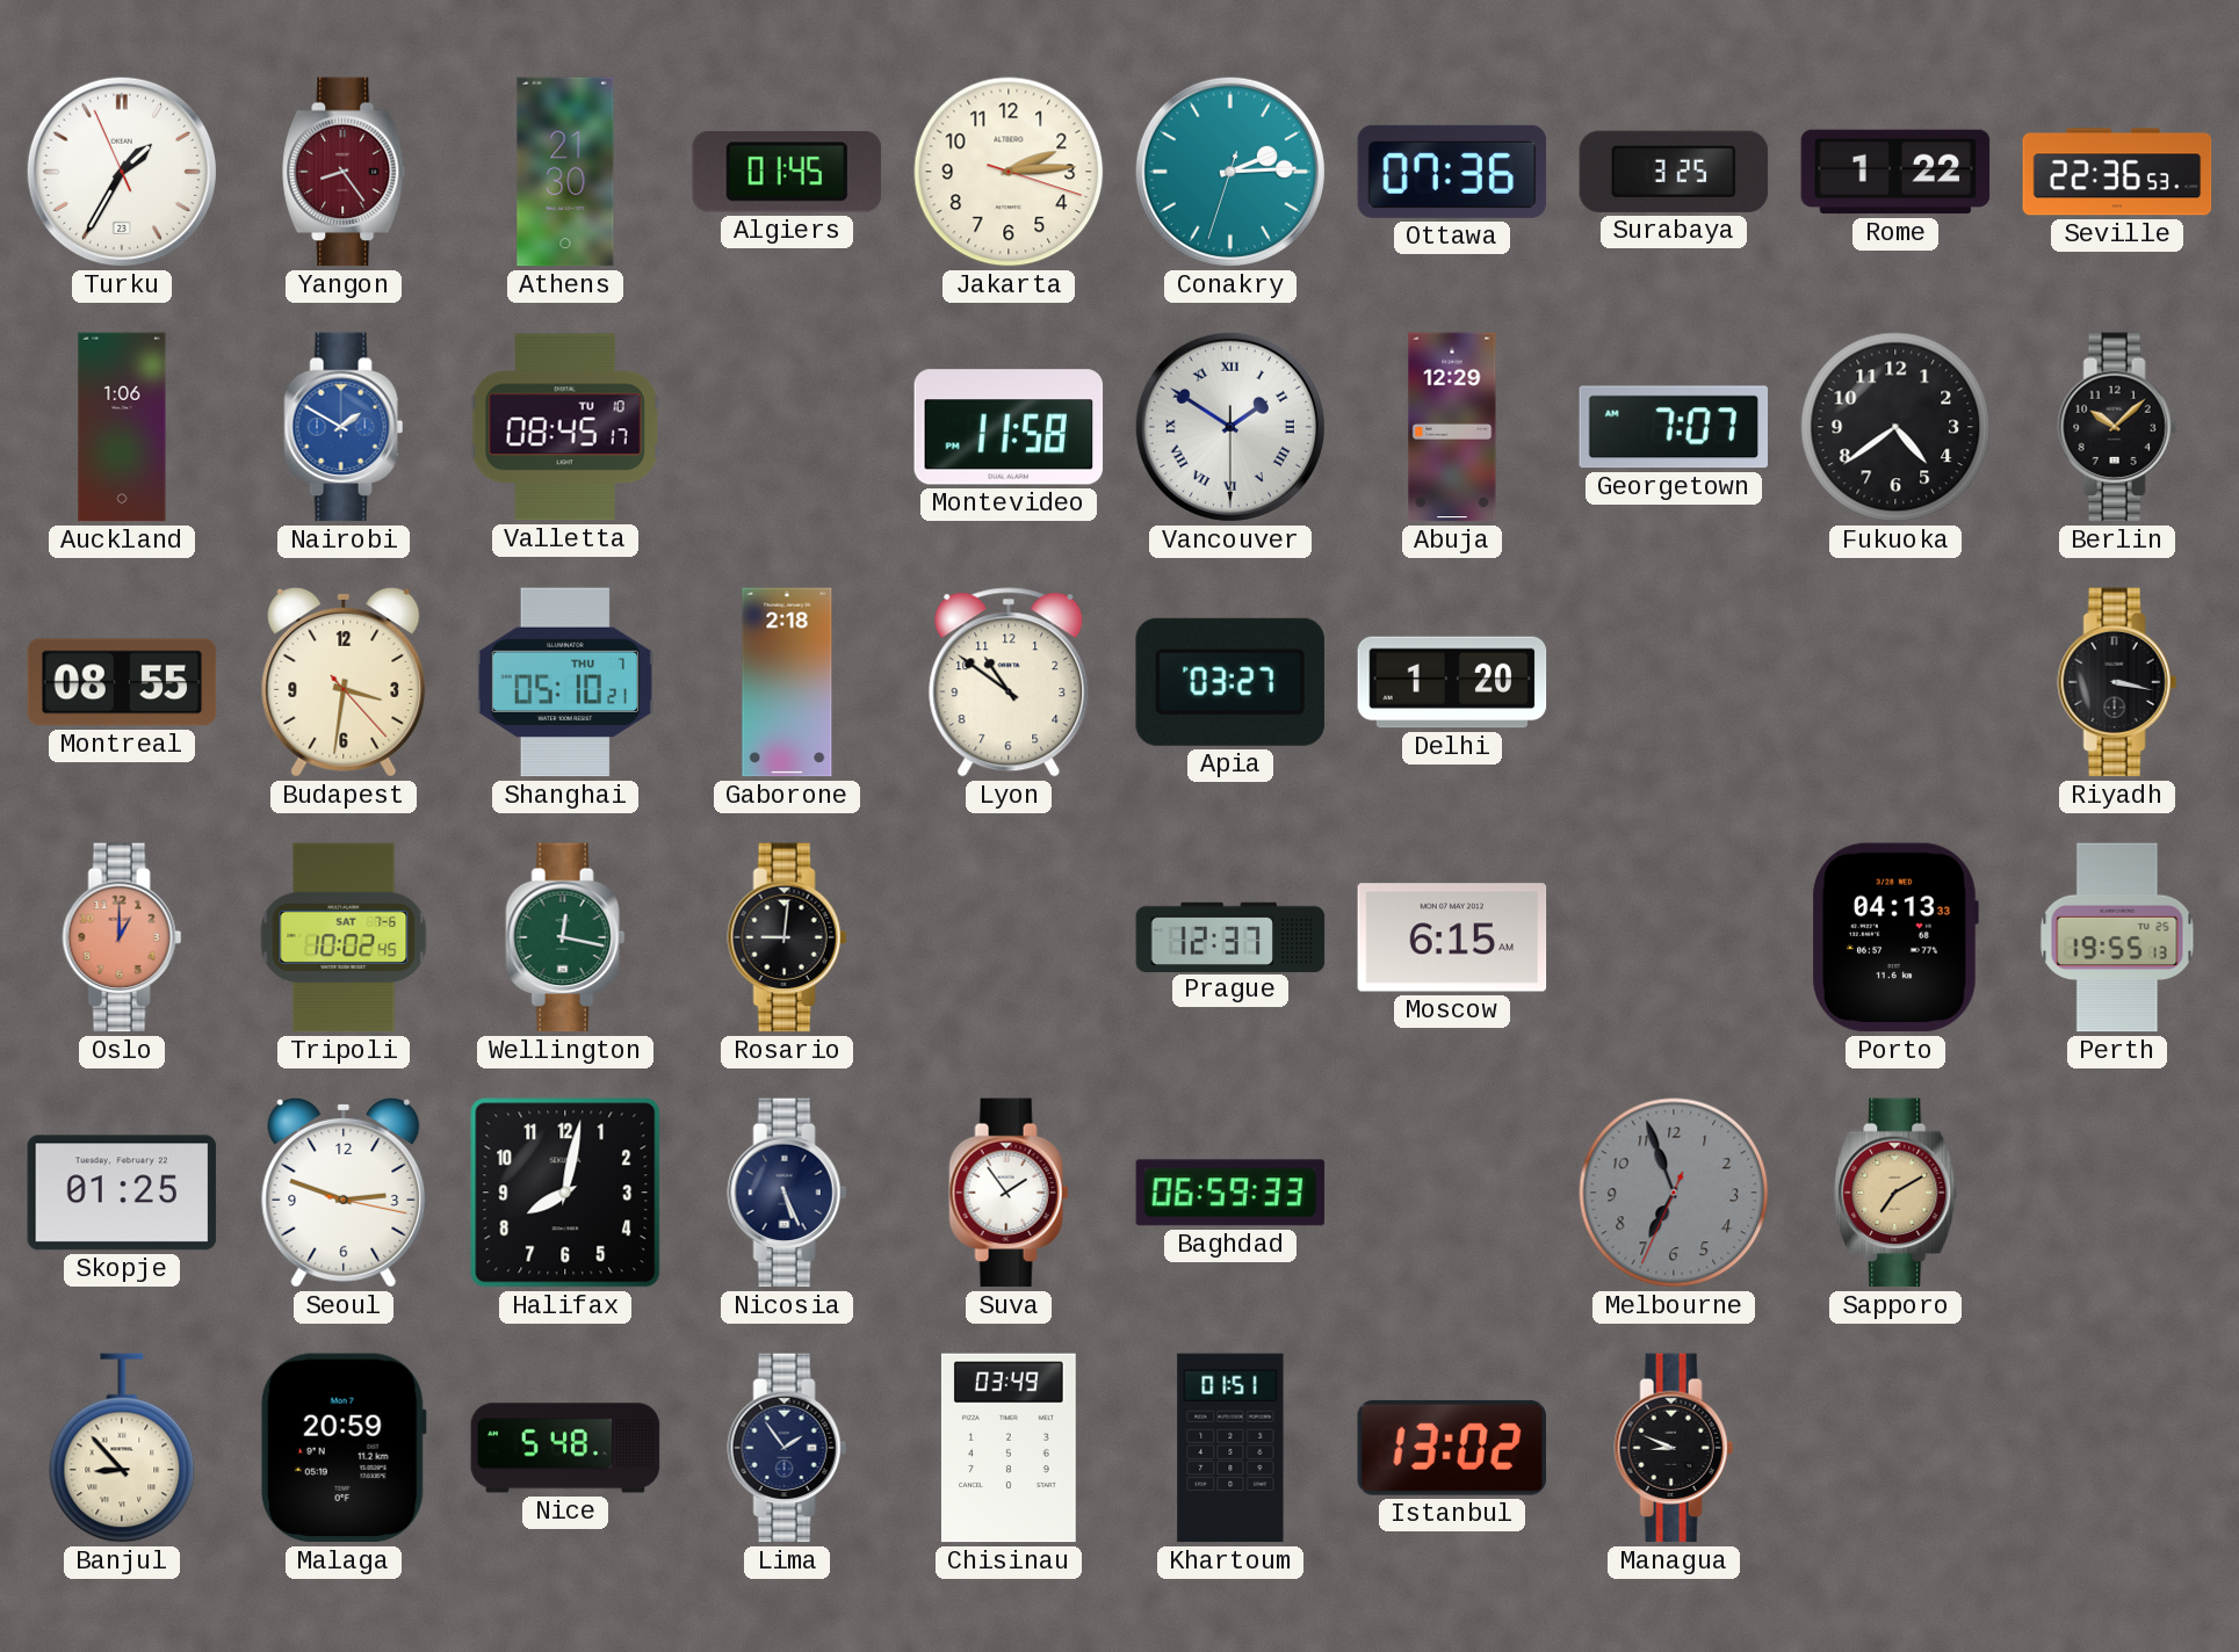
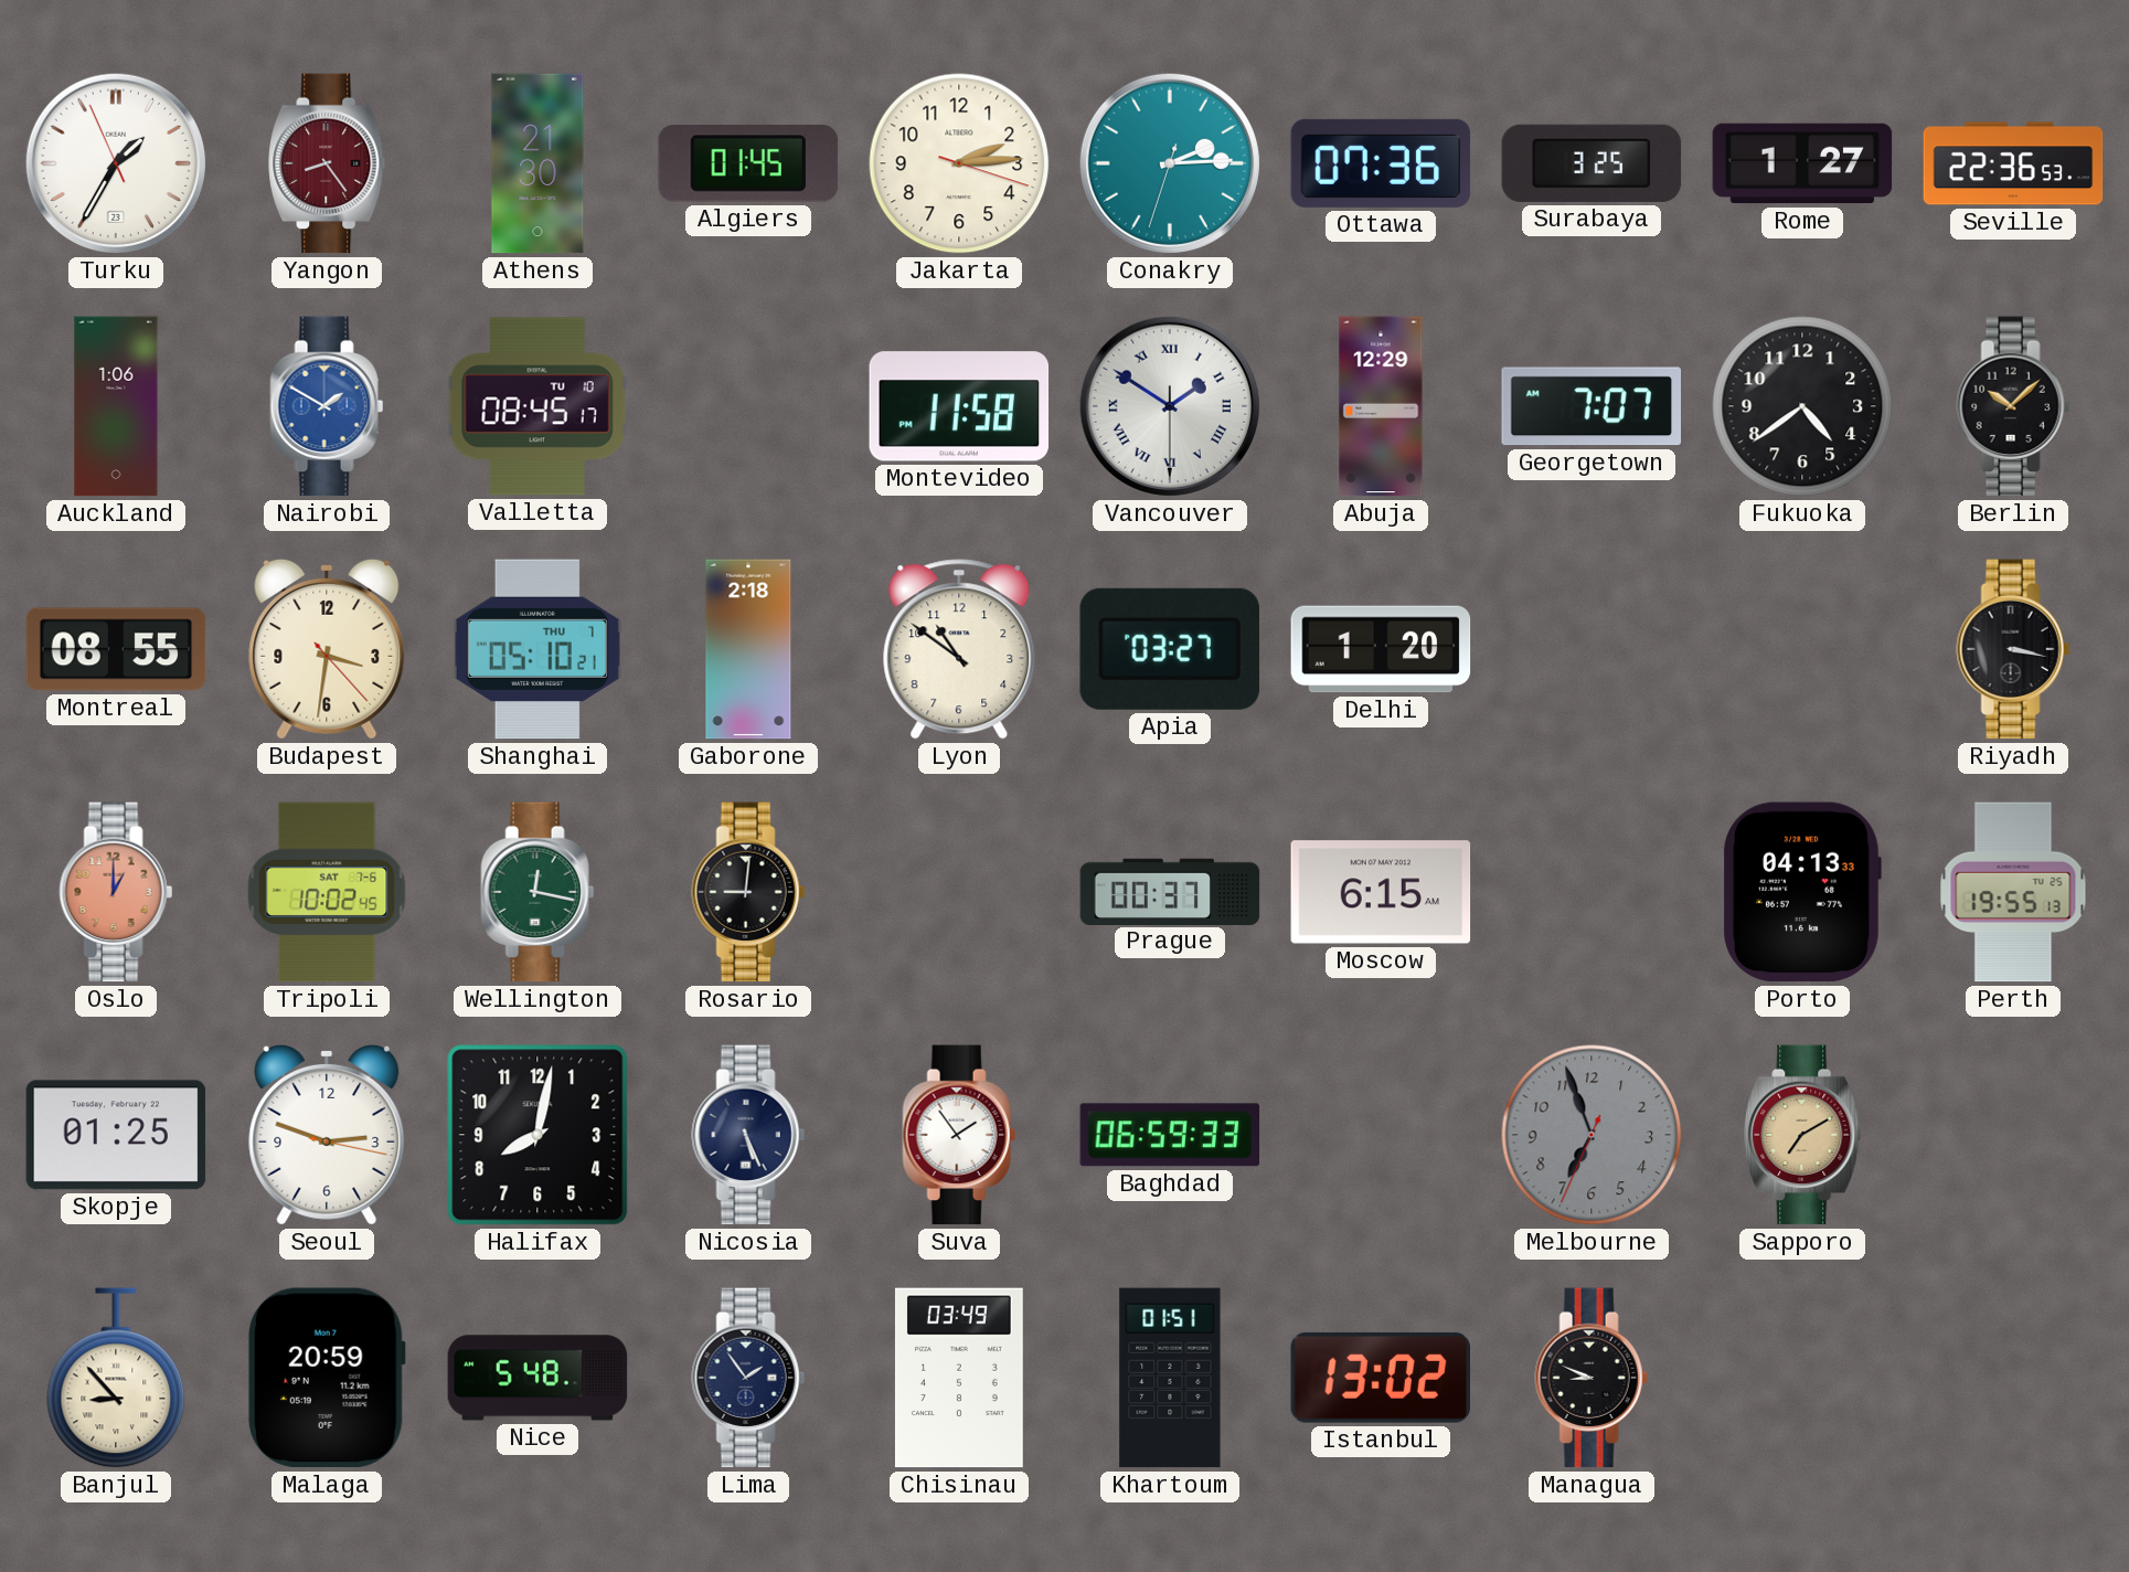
Rome: 1:22 -> 1:27 (1802, 163)
Prague: 12:37 -> 00:37 (1170, 891)
